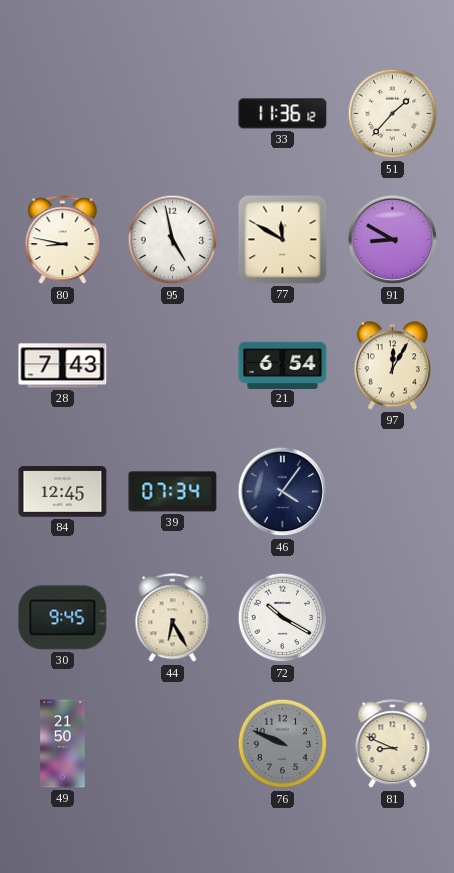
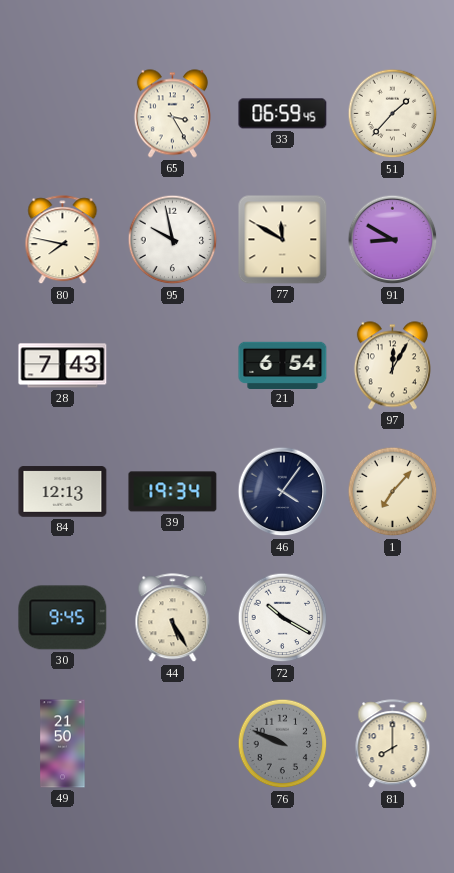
65: none -> 3:25 (172, 114)
33: 11:36 -> 06:59 (283, 114)
80: 8:47 -> 7:47 (63, 240)
95: 4:58 -> 9:58 (173, 240)
84: 12:45 -> 12:13 (63, 492)
39: 07:34 -> 19:34 (173, 492)
1: none -> 7:07 (393, 492)
44: 6:25 -> 5:25 (173, 618)
81: 8:49 -> 8:00 (393, 744)
